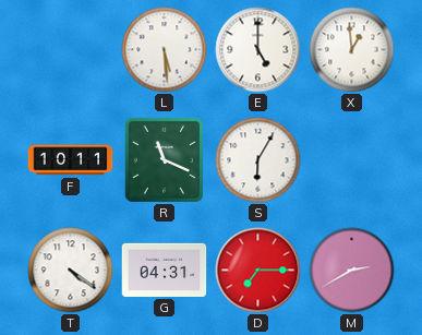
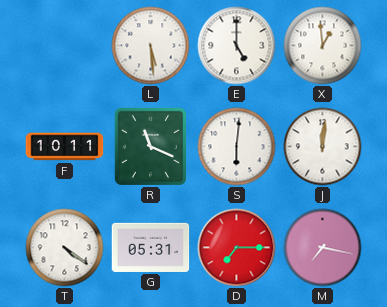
S: 6:05 -> 6:01 (237, 147)
J: none -> 12:01 (323, 147)
G: 04:31 -> 05:31 (151, 247)
M: 2:40 -> 7:17 (323, 248)
